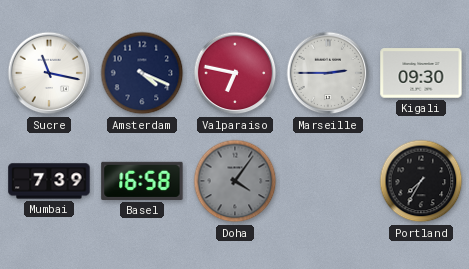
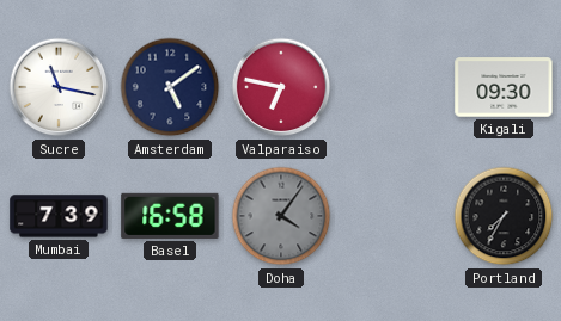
Amsterdam: 4:19 -> 5:09 (170, 87)
Marseille: 2:45 -> none (328, 73)
